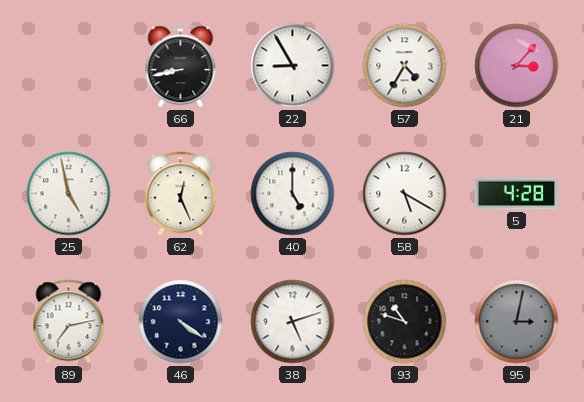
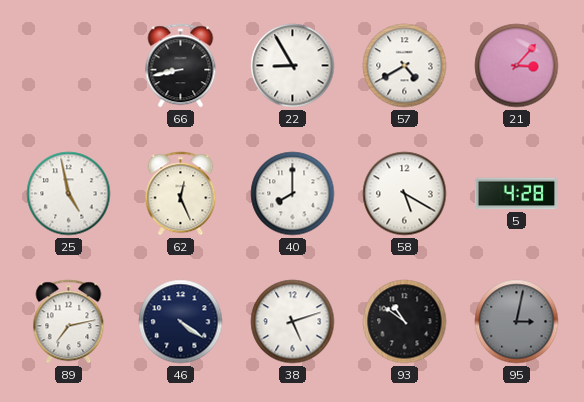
57: 4:35 -> 4:40 (405, 66)
40: 5:00 -> 8:00 (293, 194)
93: 10:48 -> 10:51 (405, 322)
